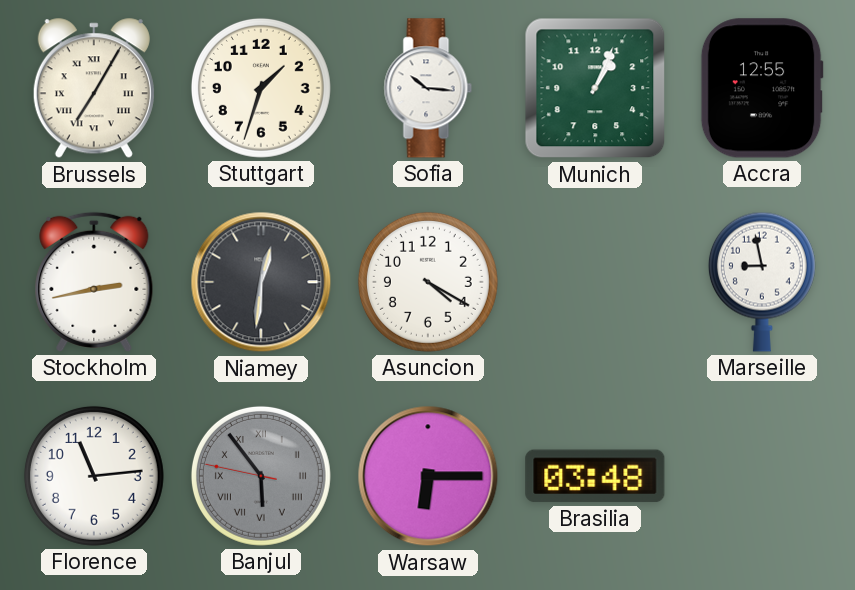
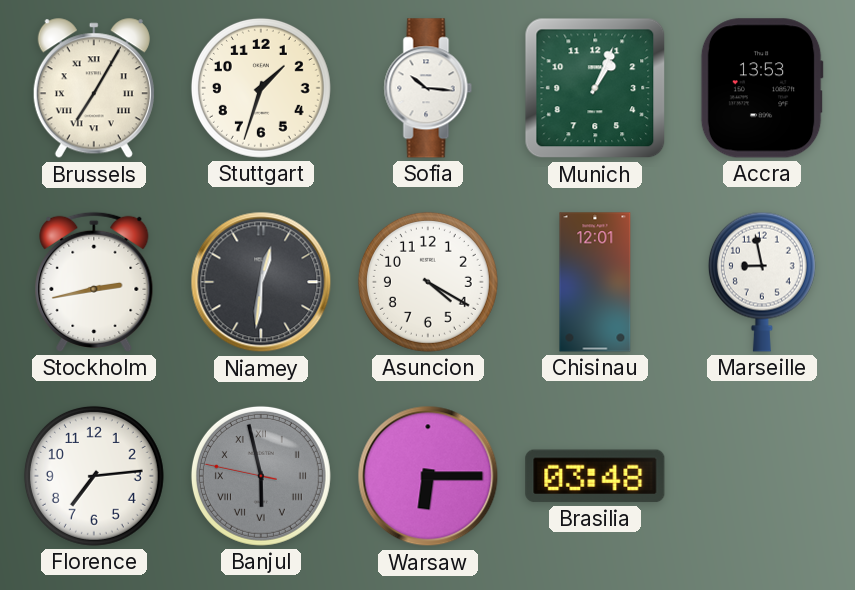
Accra: 12:55 -> 13:53 (762, 88)
Chisinau: none -> 12:01 (595, 282)
Florence: 11:14 -> 7:14 (94, 476)
Banjul: 5:53 -> 5:57 (261, 476)
